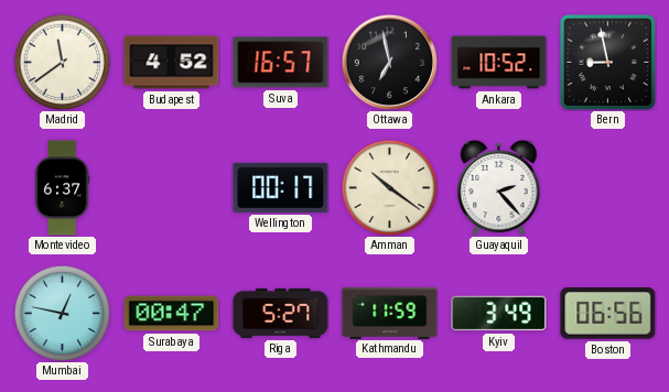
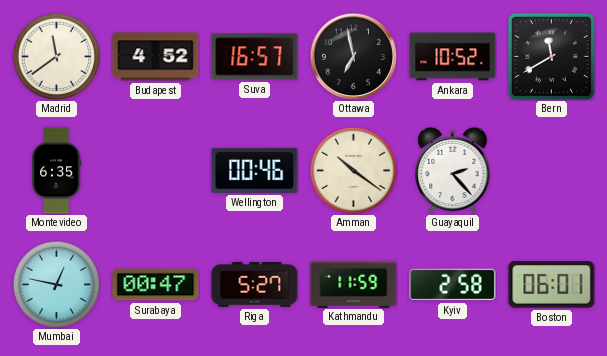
Bern: 8:58 -> 11:40 (551, 56)
Montevideo: 6:37 -> 6:35 (56, 171)
Wellington: 00:17 -> 00:46 (255, 170)
Kyiv: 3:49 -> 2:58 (453, 285)
Boston: 06:56 -> 06:01 (552, 285)
